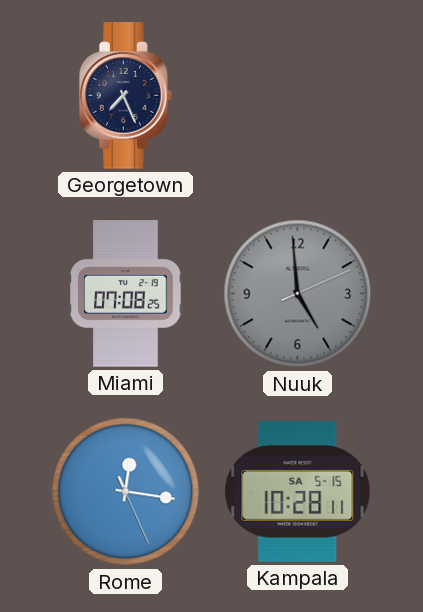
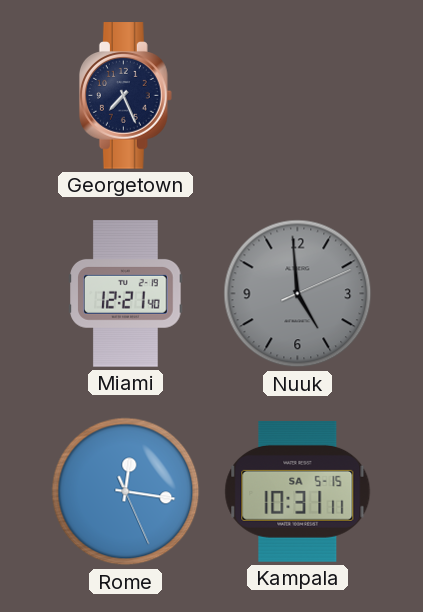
Miami: 07:08 -> 12:21 (126, 294)
Kampala: 10:28 -> 10:31 (298, 491)
